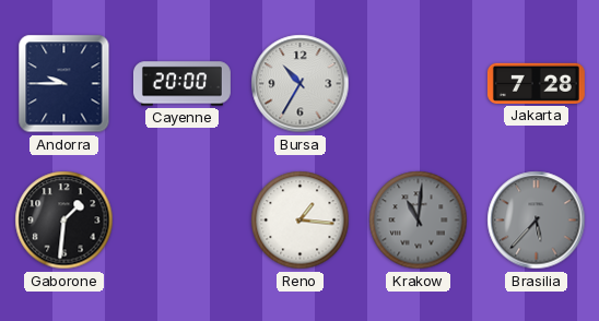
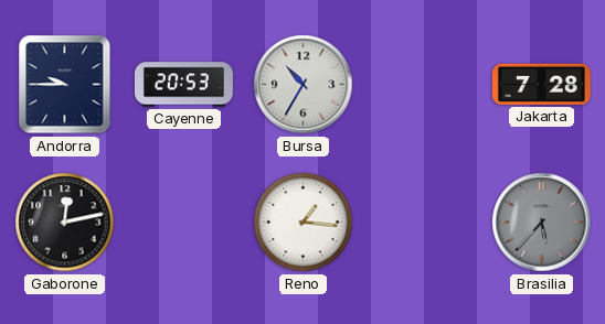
Cayenne: 20:00 -> 20:53 (183, 85)
Gaborone: 1:31 -> 12:13 (65, 223)
Krakow: 11:01 -> none (419, 221)
